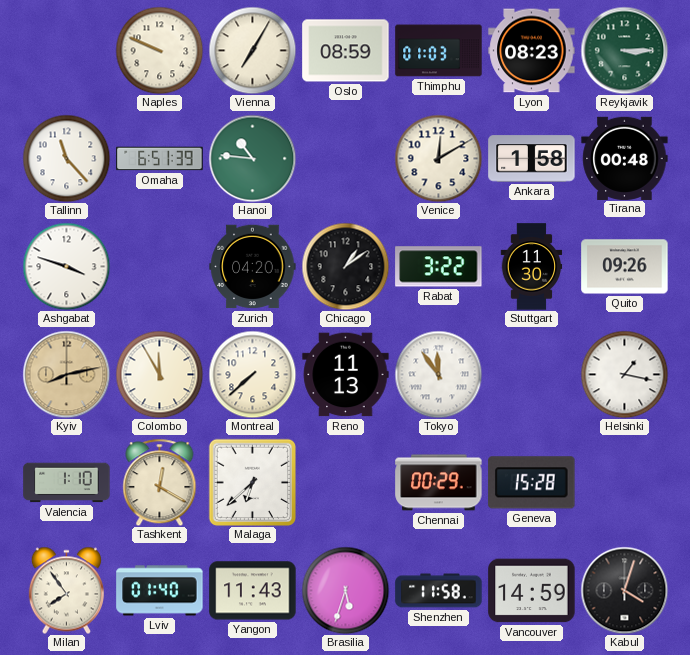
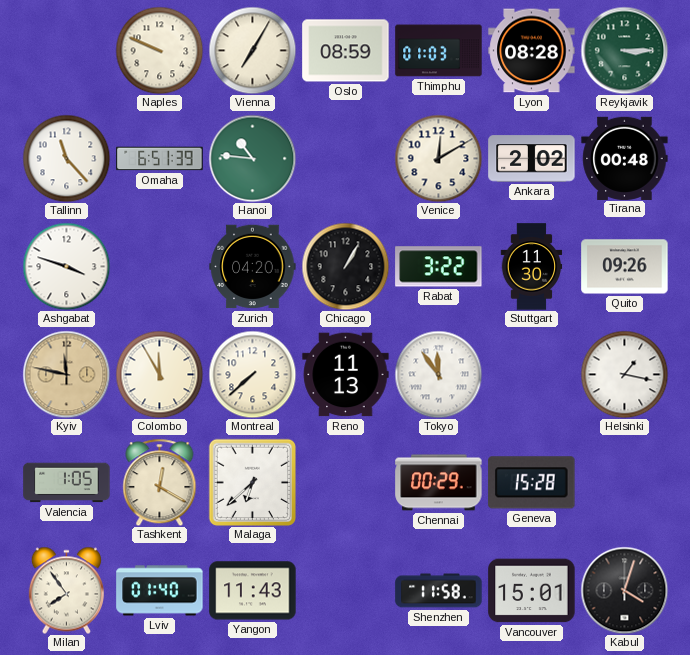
Lyon: 08:23 -> 08:28 (532, 51)
Ankara: 1:58 -> 2:02 (532, 159)
Chicago: 1:09 -> 1:05 (345, 266)
Kyiv: 8:13 -> 11:47 (66, 374)
Valencia: 1:10 -> 1:05 (67, 483)
Brasilia: 5:33 -> none (345, 590)
Vancouver: 14:59 -> 15:01 (532, 591)
